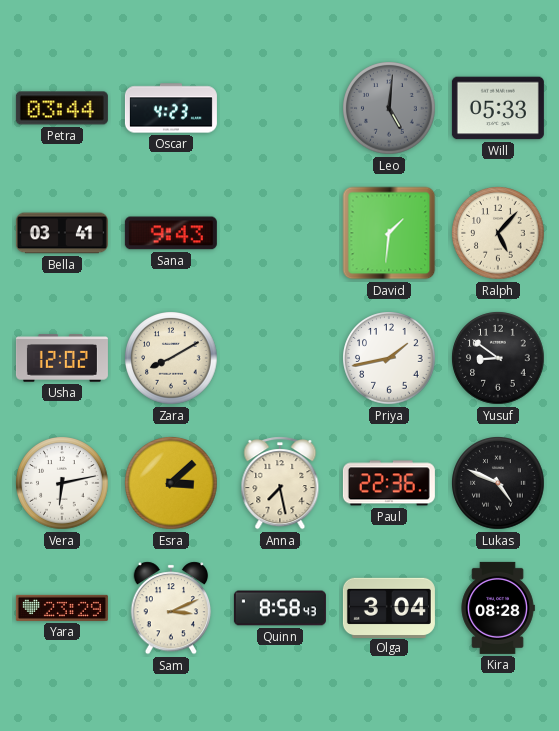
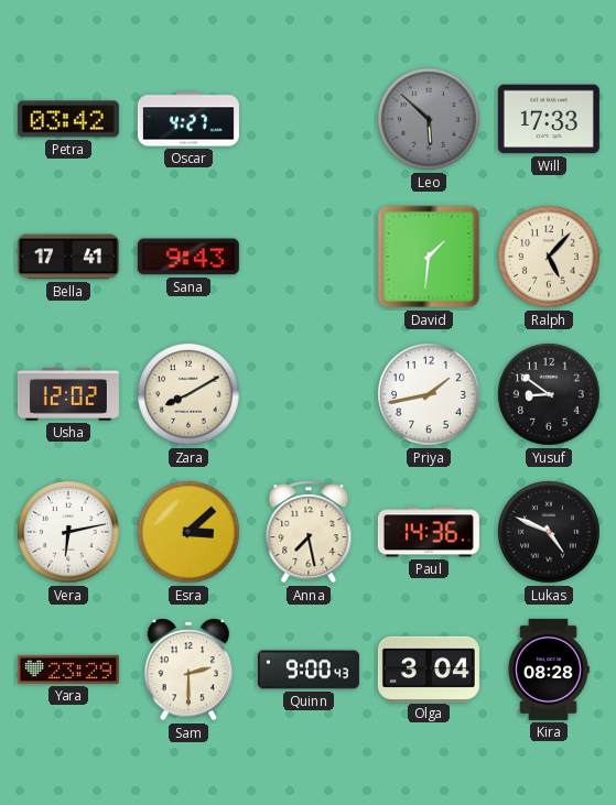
Petra: 03:44 -> 03:42 (68, 119)
Oscar: 4:23 -> 4:27 (188, 119)
Leo: 5:01 -> 5:52 (429, 119)
Will: 05:33 -> 17:33 (549, 119)
Bella: 03:41 -> 17:41 (68, 257)
Paul: 22:36 -> 14:36 (429, 532)
Sam: 3:11 -> 2:30 (188, 670)
Quinn: 8:58 -> 9:00 (309, 670)
